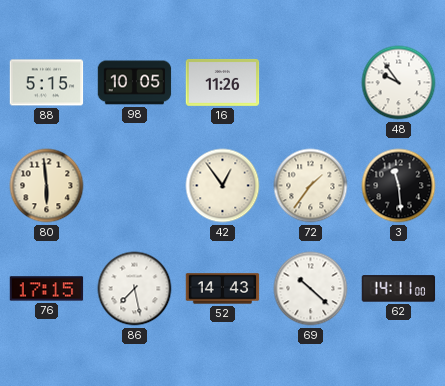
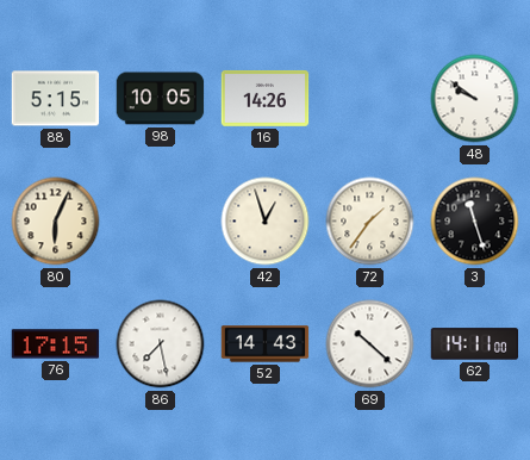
16: 11:26 -> 14:26 (266, 98)
48: 9:54 -> 9:51 (475, 99)
80: 5:59 -> 6:04 (56, 222)
42: 12:54 -> 12:57 (266, 222)
3: 11:29 -> 11:27 (475, 222)
